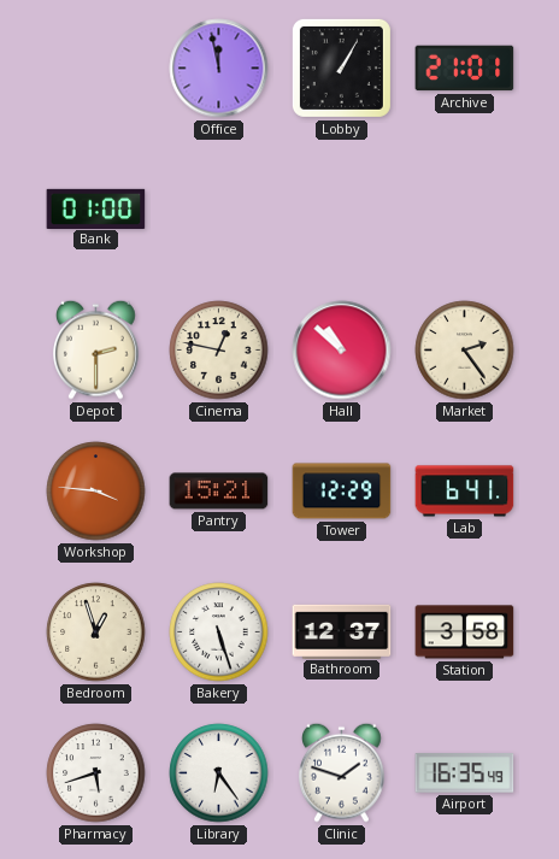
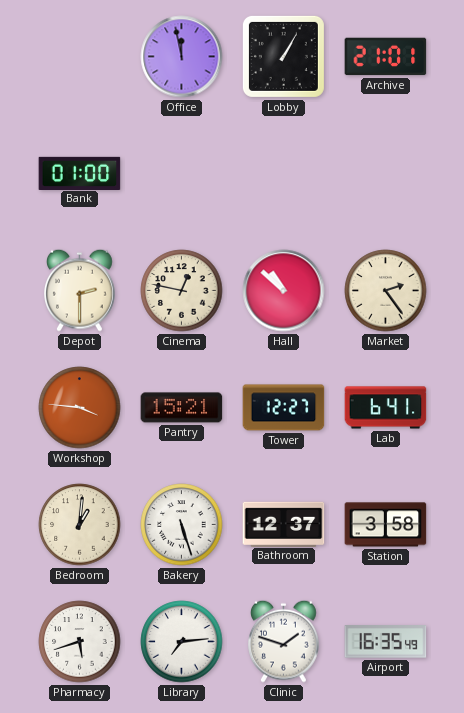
Tower: 12:29 -> 12:27 (284, 408)
Bedroom: 12:57 -> 1:01 (80, 525)
Library: 6:24 -> 7:14 (182, 642)
